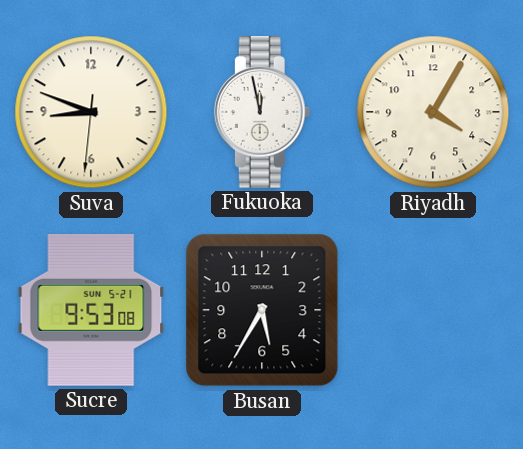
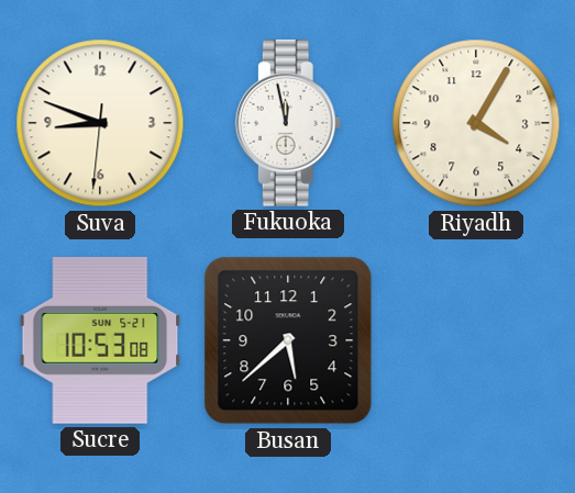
Sucre: 9:53 -> 10:53 (100, 340)
Busan: 5:35 -> 5:38 (288, 340)
